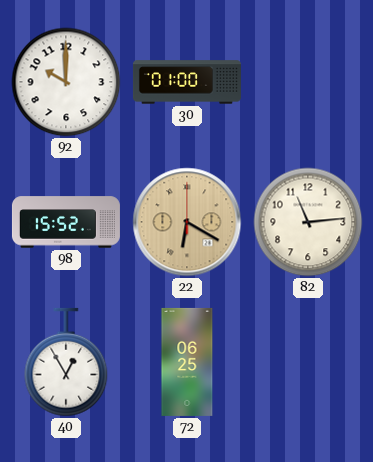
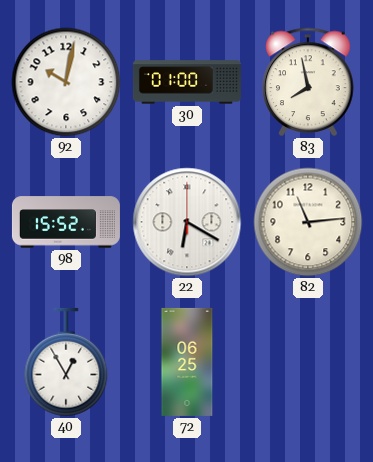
92: 10:00 -> 10:02 (66, 82)
83: none -> 7:58 (308, 82)
22 dial: champagne -> white (187, 222)
